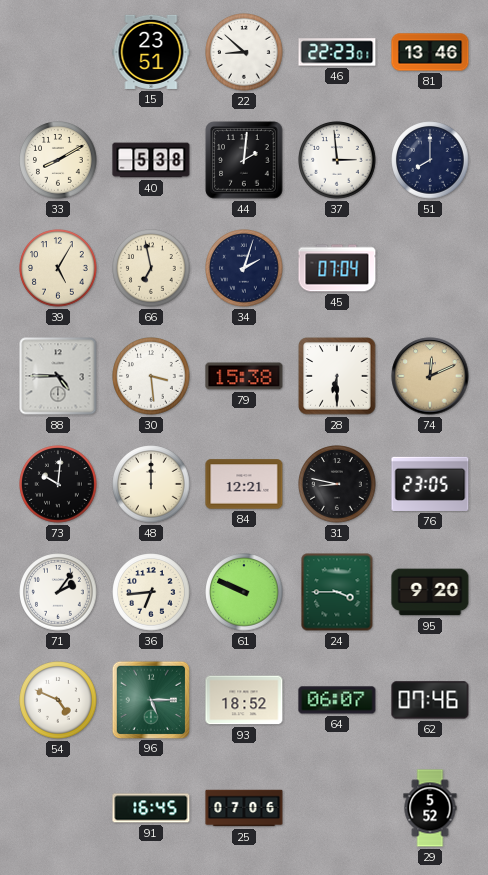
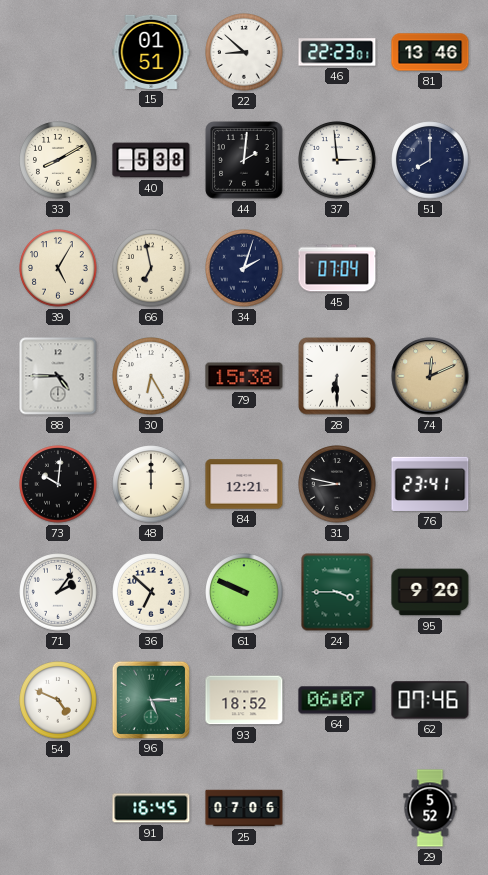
15: 23:51 -> 01:51 (151, 52)
30: 3:29 -> 6:25 (151, 376)
76: 23:05 -> 23:41 (430, 484)
36: 6:44 -> 6:52 (151, 592)
